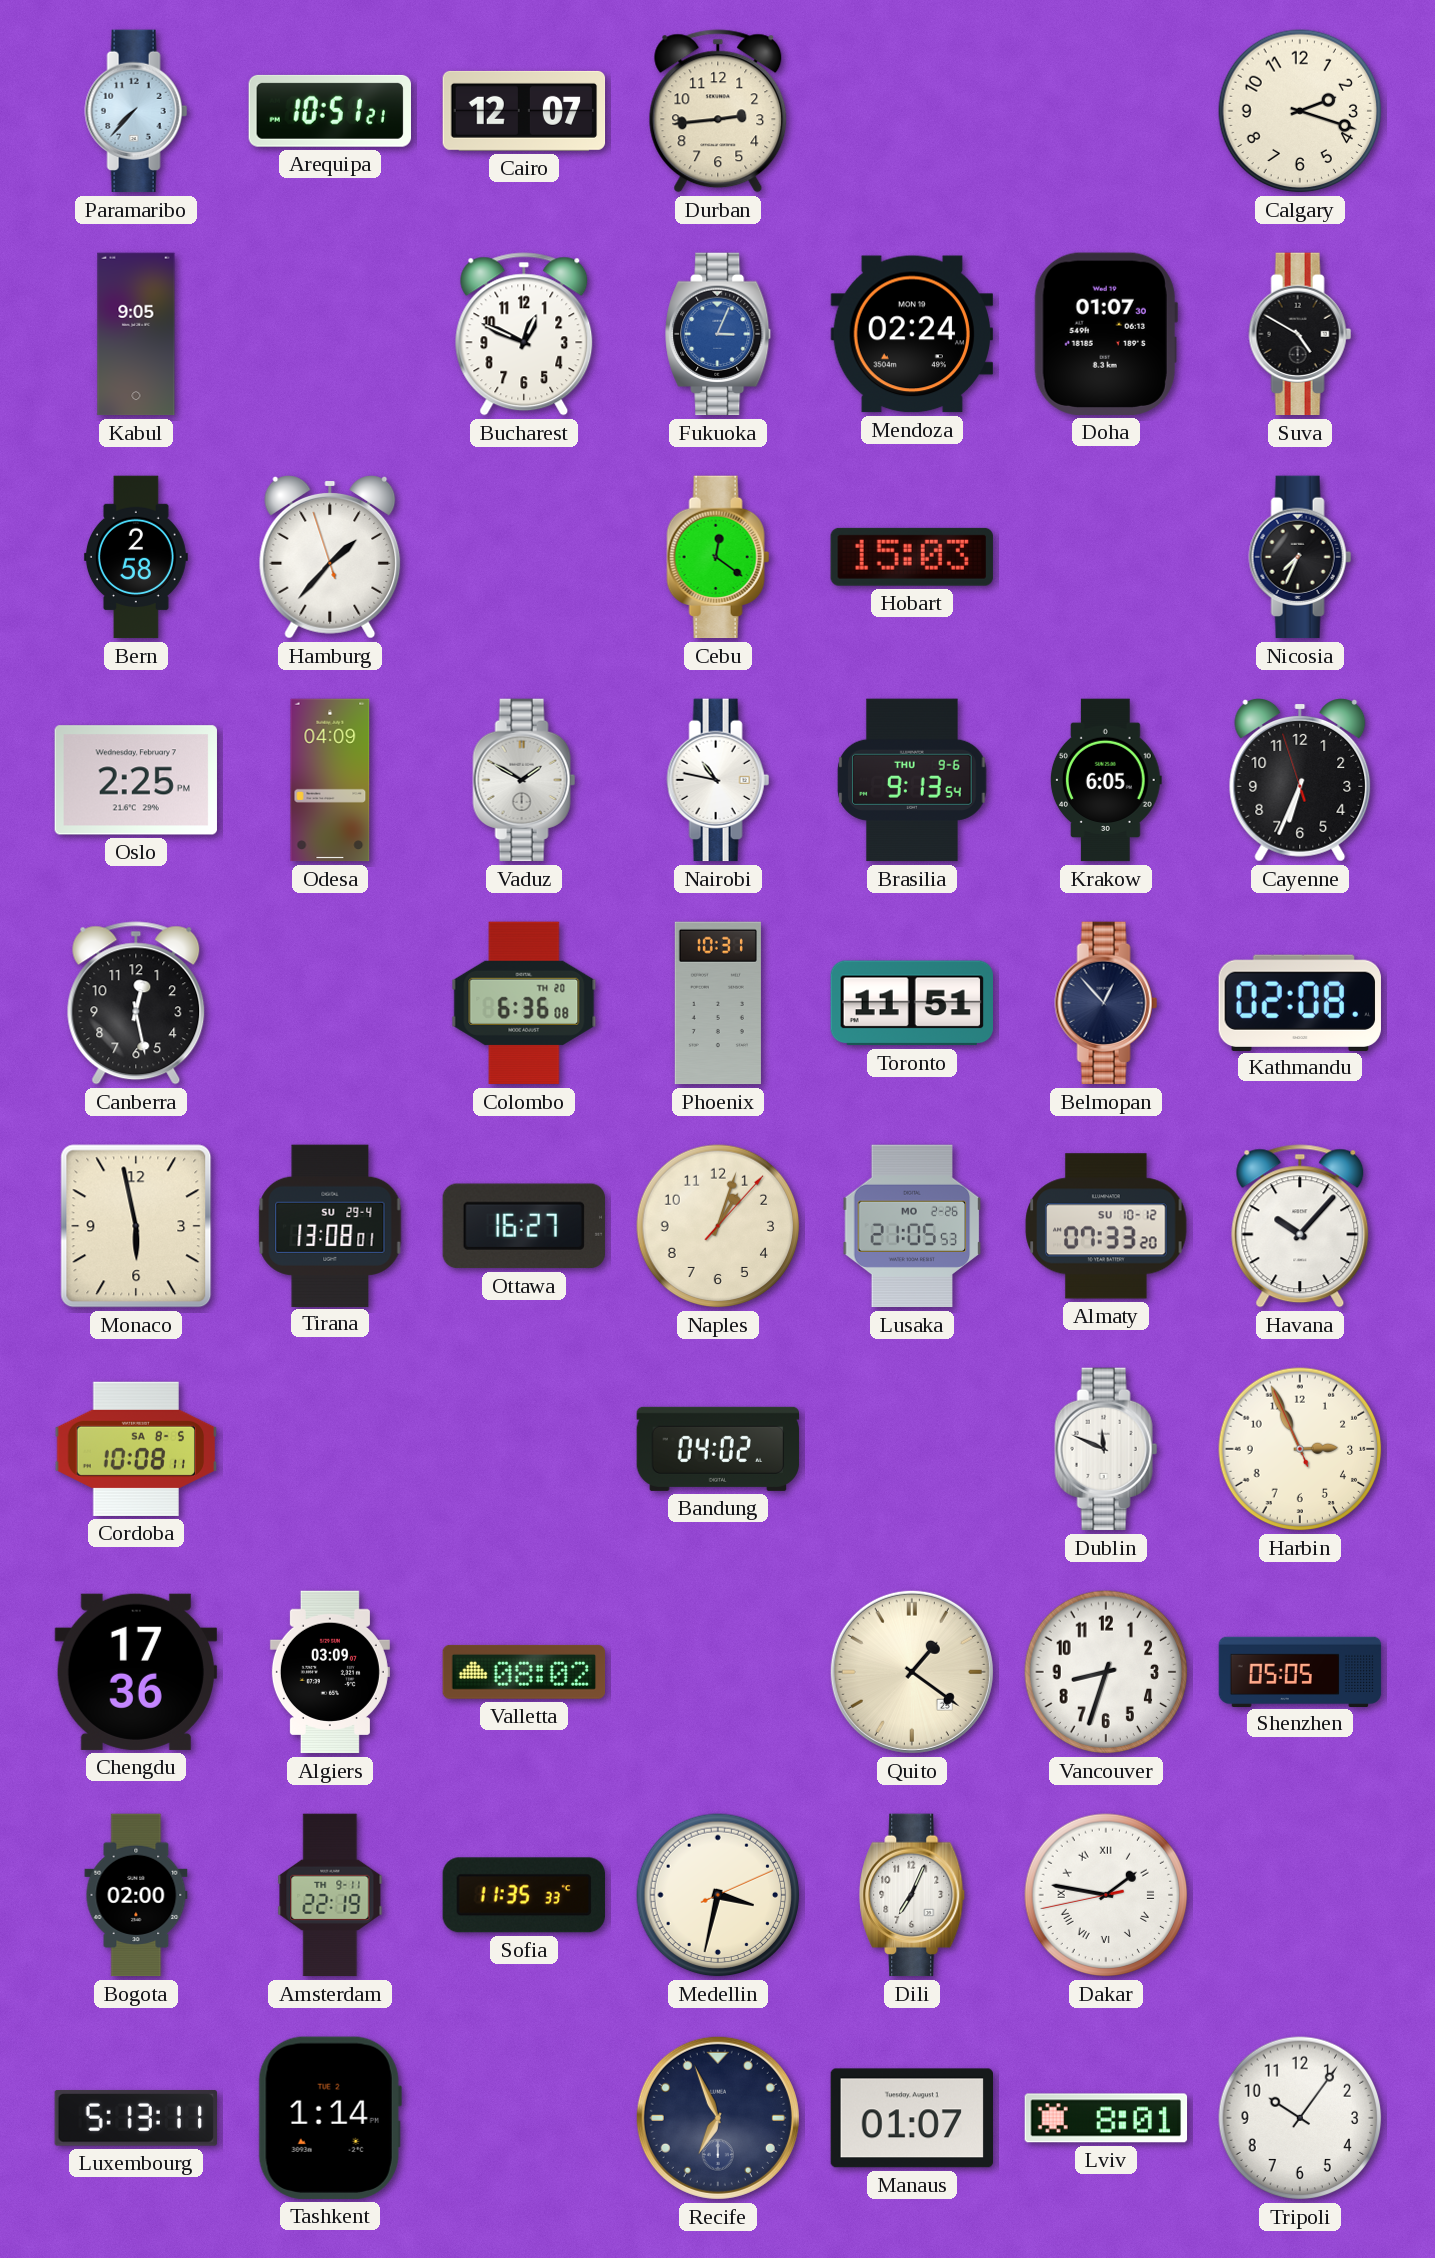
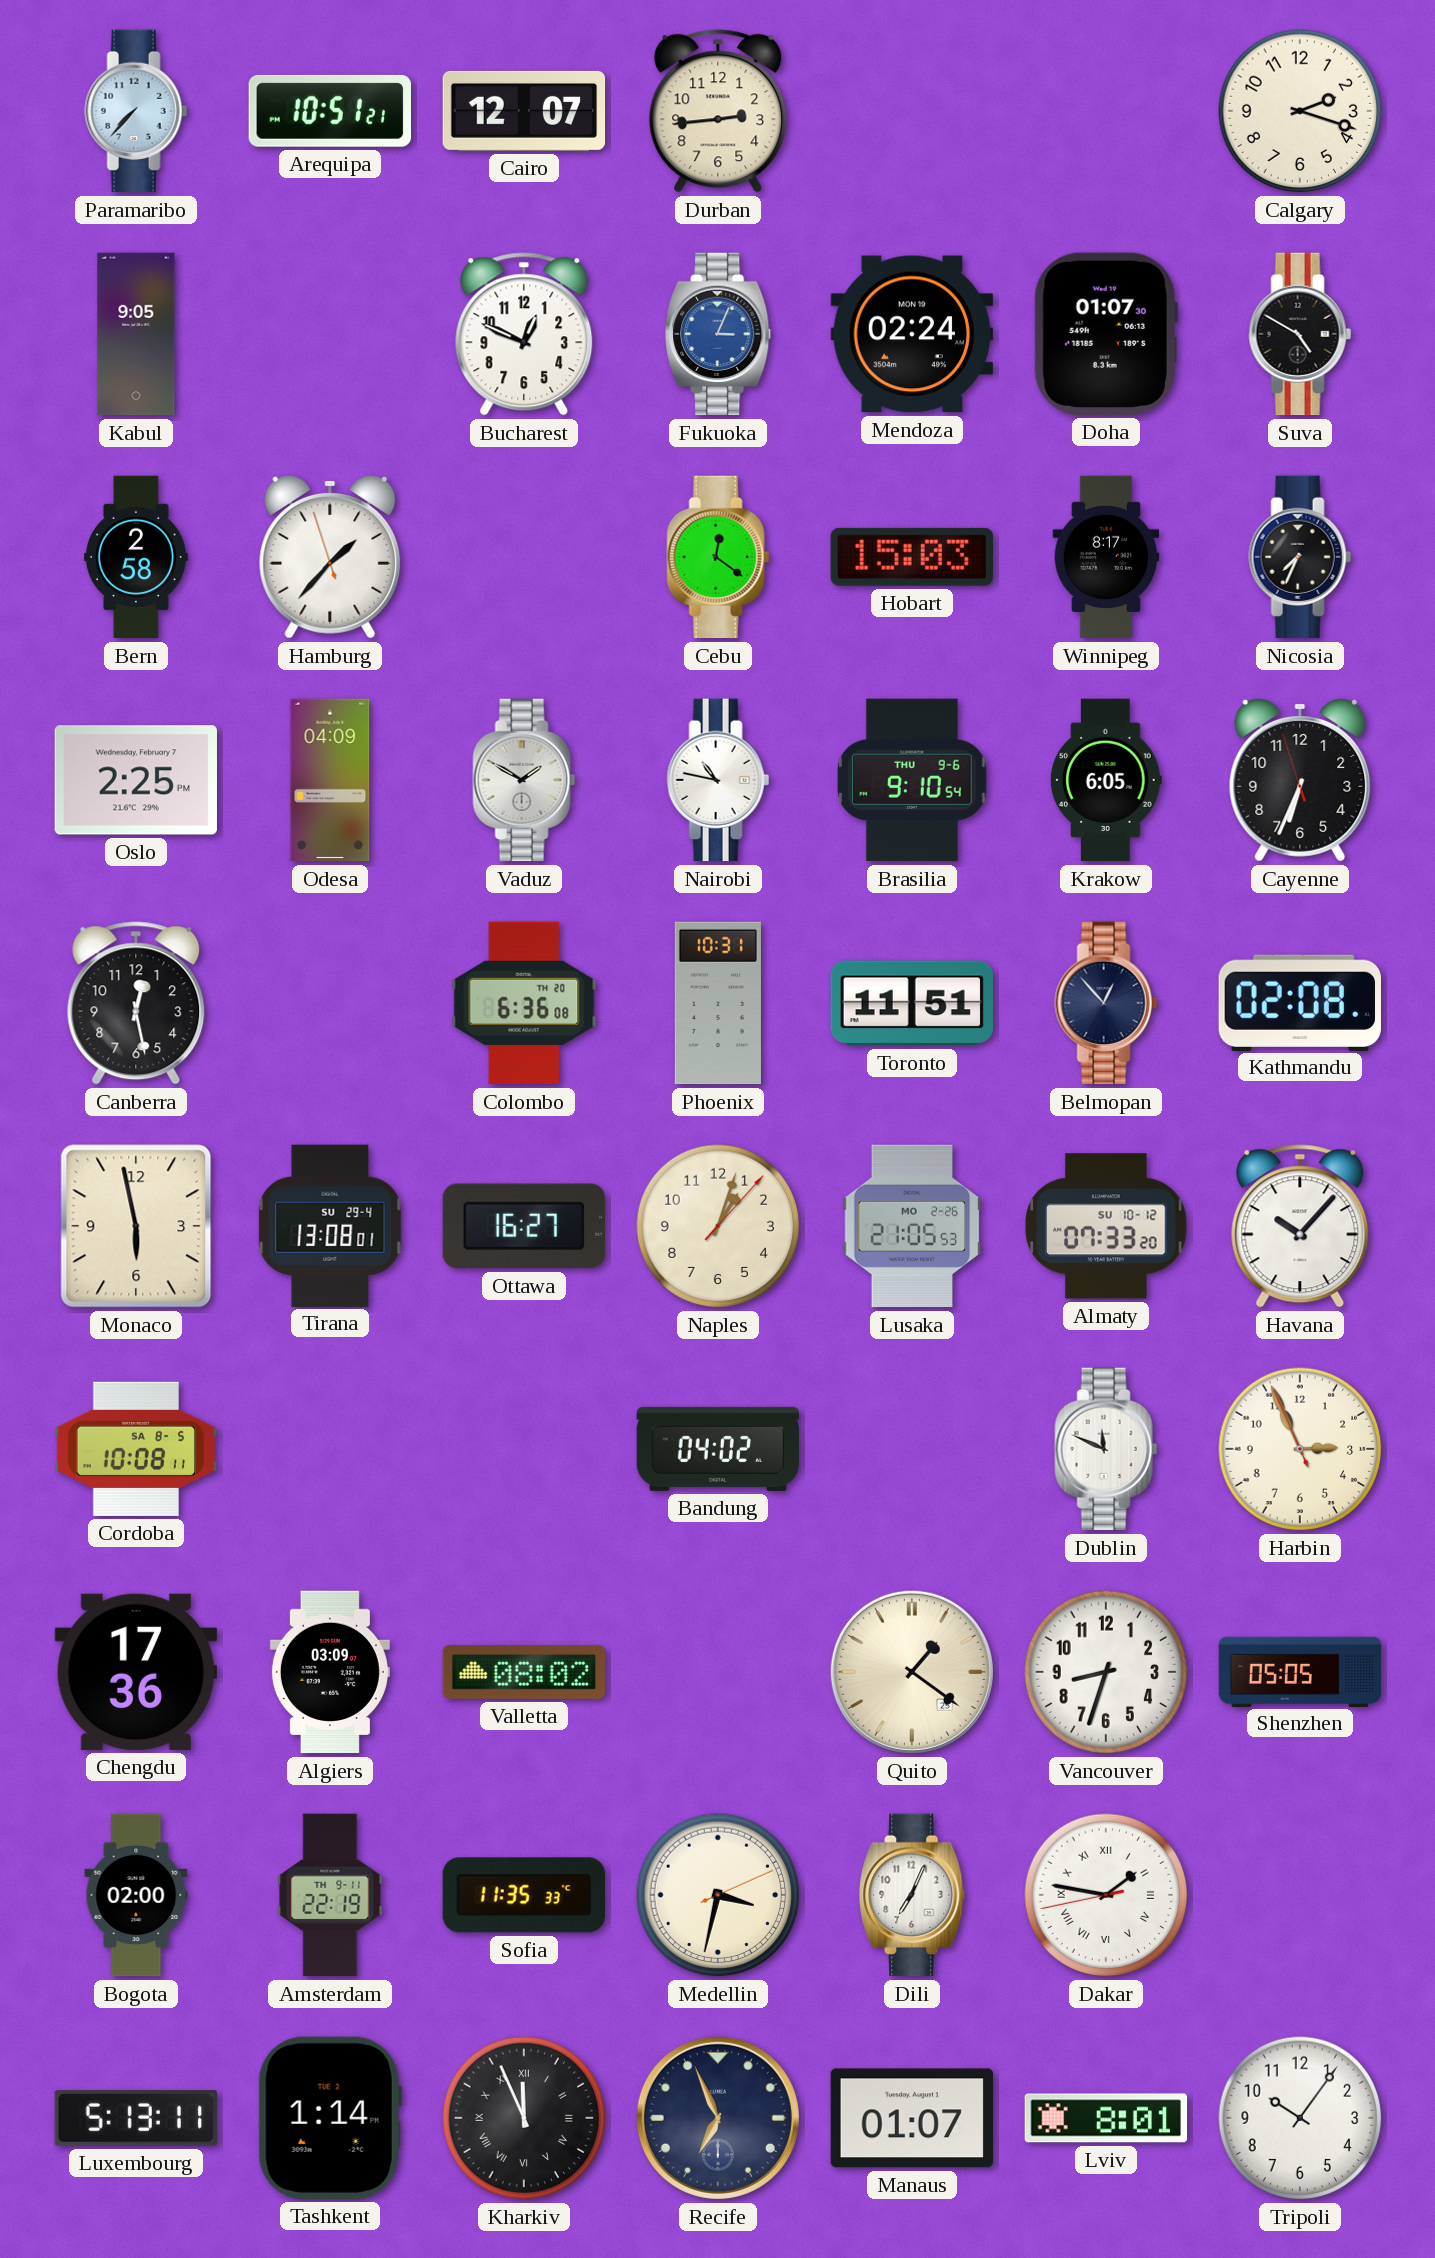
Winnipeg: none -> 8:17 (1106, 557)
Brasilia: 9:13 -> 9:10 (912, 780)
Kharkiv: none -> 11:56 (524, 2118)
